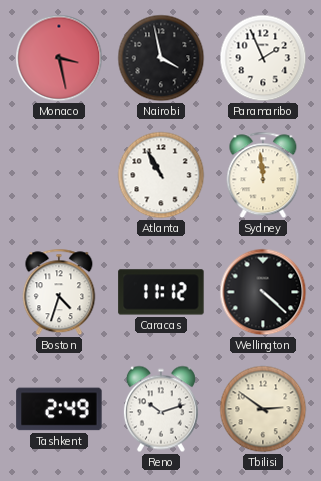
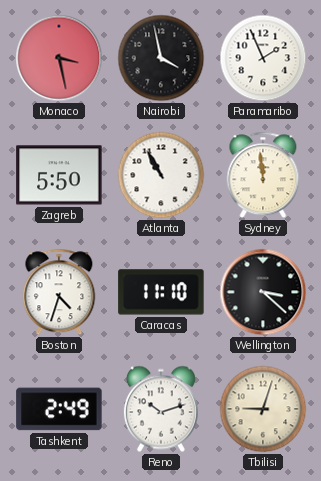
Zagreb: none -> 5:50 (59, 175)
Caracas: 11:12 -> 11:10 (161, 292)
Wellington: 4:22 -> 3:22 (263, 292)
Tbilisi: 2:51 -> 9:03 (263, 409)
